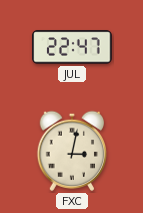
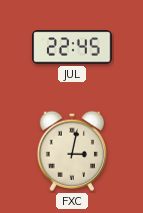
JUL: 22:47 -> 22:45 (72, 47)
